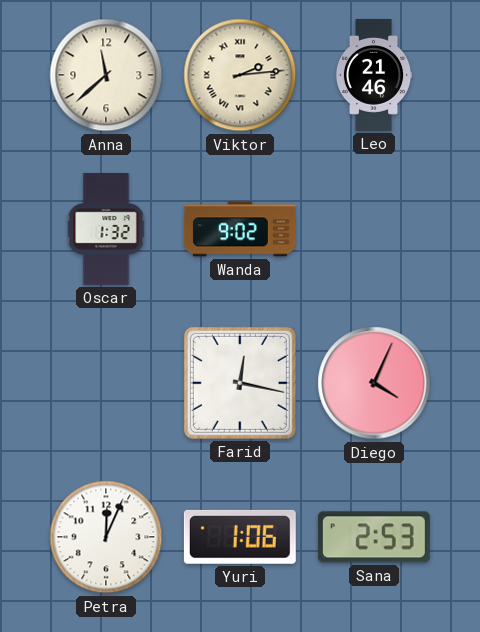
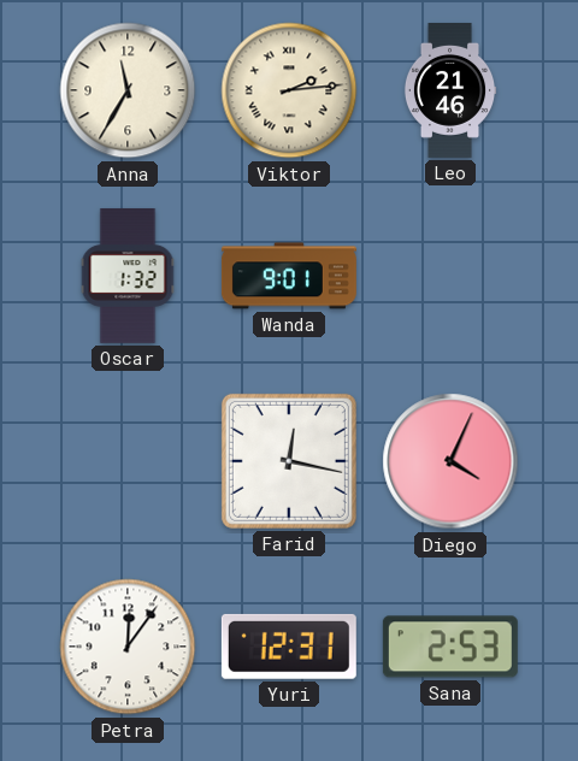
Anna: 11:38 -> 11:35 (128, 90)
Wanda: 9:02 -> 9:01 (289, 276)
Petra: 12:04 -> 12:06 (128, 647)
Yuri: 1:06 -> 12:31 (289, 647)
